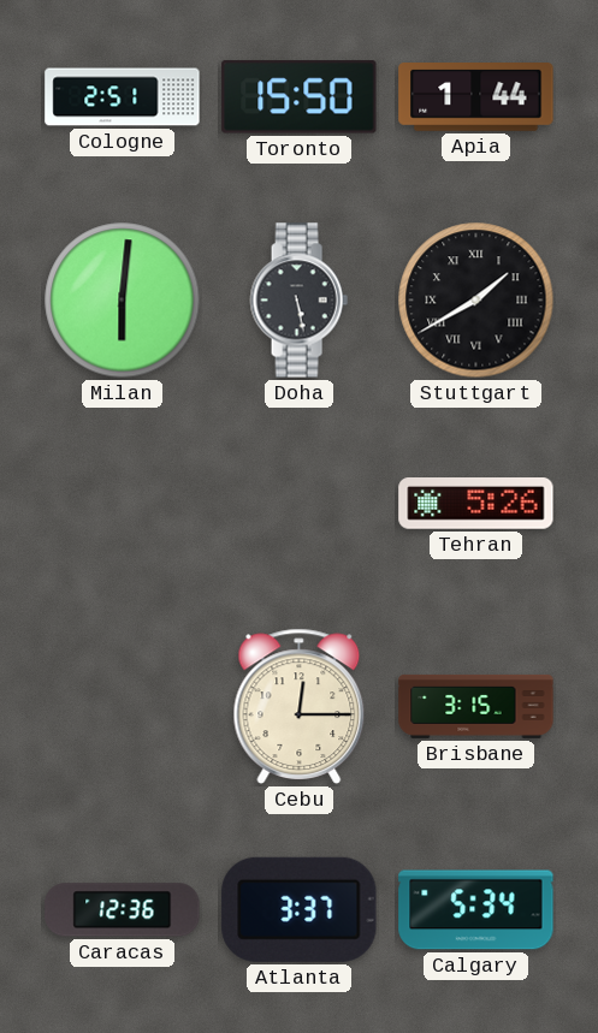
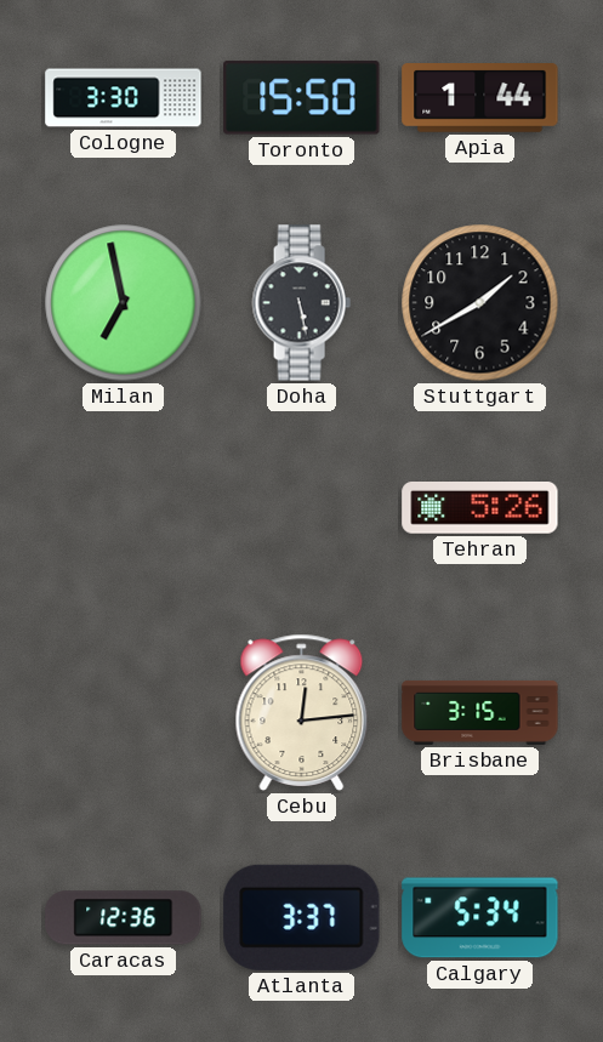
Cologne: 2:51 -> 3:30 (124, 98)
Milan: 6:01 -> 6:58 (124, 303)
Stuttgart numerals: Roman -> Arabic (480, 303)
Cebu: 12:15 -> 12:14 (302, 712)
